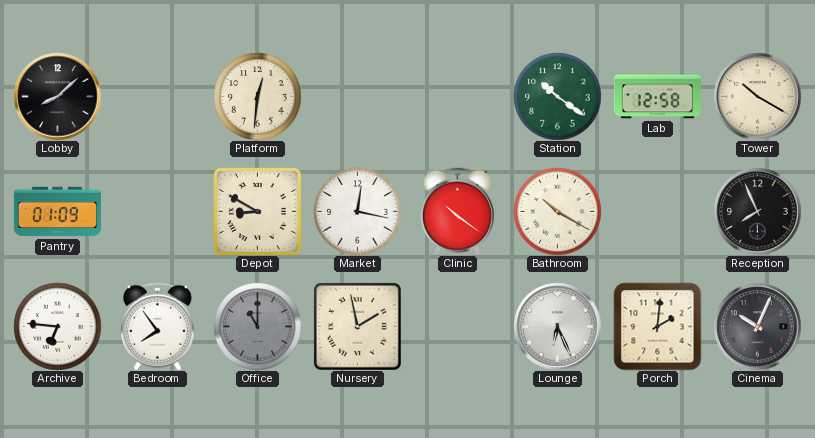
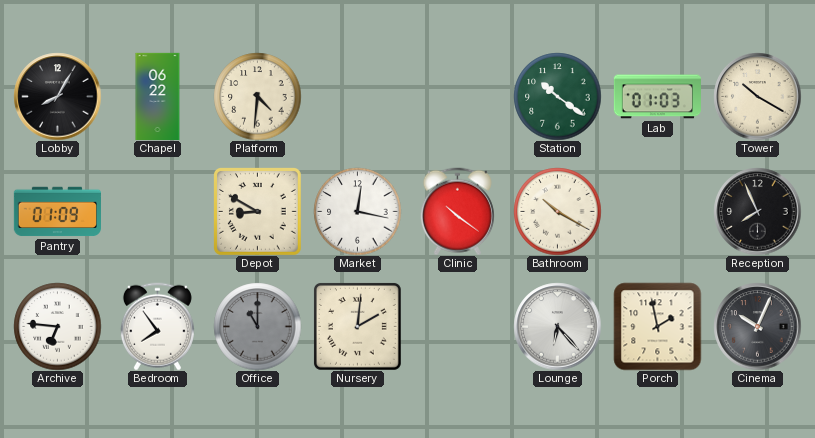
Lobby: 8:08 -> 8:05 (57, 96)
Chapel: none -> 06:22 (158, 96)
Platform: 12:31 -> 4:31 (257, 96)
Lab: 12:58 -> 01:03 (657, 97)
Nursery: 1:58 -> 2:01 (357, 326)
Lounge: 6:26 -> 6:23 (557, 326)
Porch: 2:01 -> 1:58 (657, 326)
